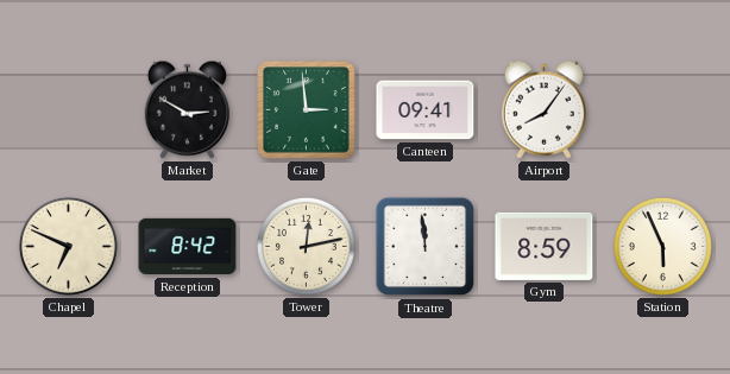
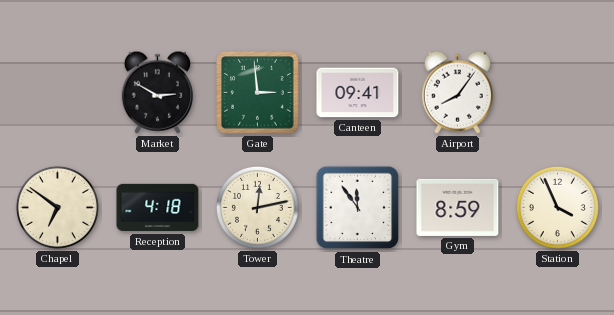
Chapel: 6:49 -> 6:51 (57, 207)
Reception: 8:42 -> 4:18 (158, 208)
Theatre: 11:59 -> 11:54 (358, 208)
Station: 5:56 -> 3:56 (557, 207)
